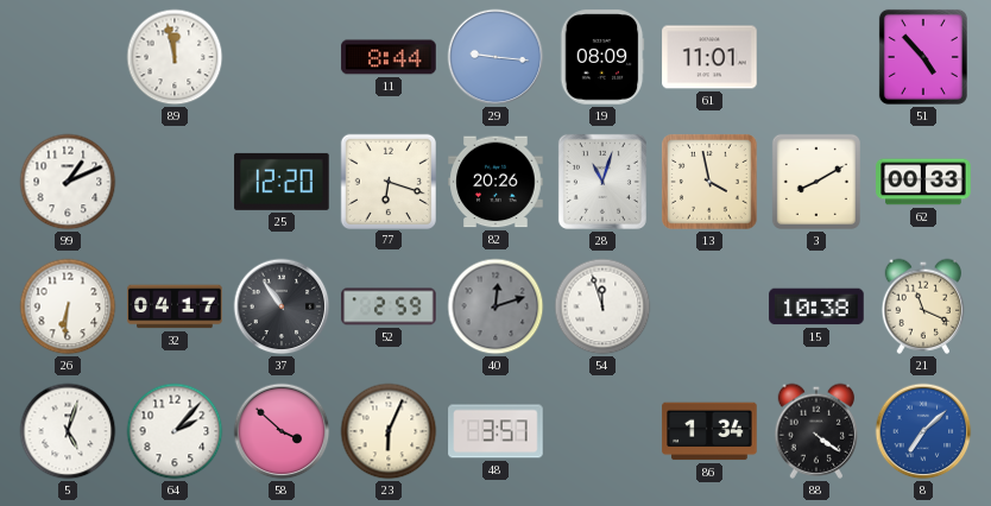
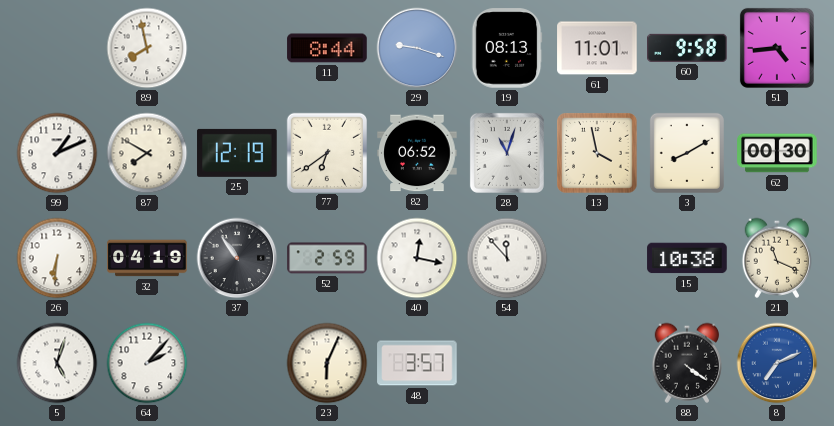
89: 11:58 -> 7:58 (147, 48)
29: 9:16 -> 9:18 (417, 48)
19: 08:09 -> 08:13 (507, 48)
60: none -> 9:58 (687, 48)
51: 4:53 -> 4:44 (777, 48)
87: none -> 7:50 (147, 153)
25: 12:20 -> 12:19 (237, 153)
77: 6:18 -> 6:39 (326, 152)
82: 20:26 -> 06:52 (417, 153)
62: 00:33 -> 00:30 (777, 153)
32: 04:17 -> 04:19 (147, 258)
40: 12:12 -> 12:17 (417, 258)
40 dial: grey -> white (417, 258)
54: 11:57 -> 11:53 (507, 258)
58: 3:52 -> none (282, 431)
86: 1:34 -> none (709, 431)
8: 7:08 -> 7:11 (777, 363)
